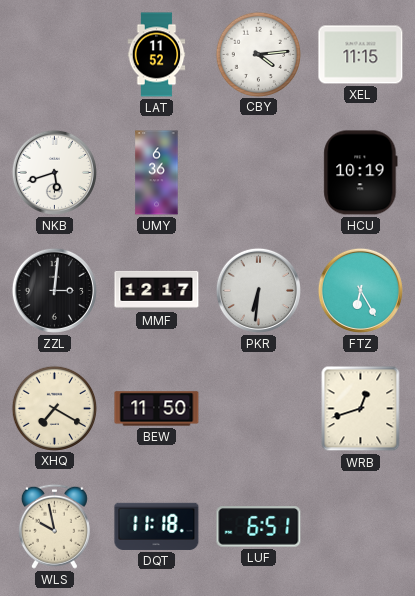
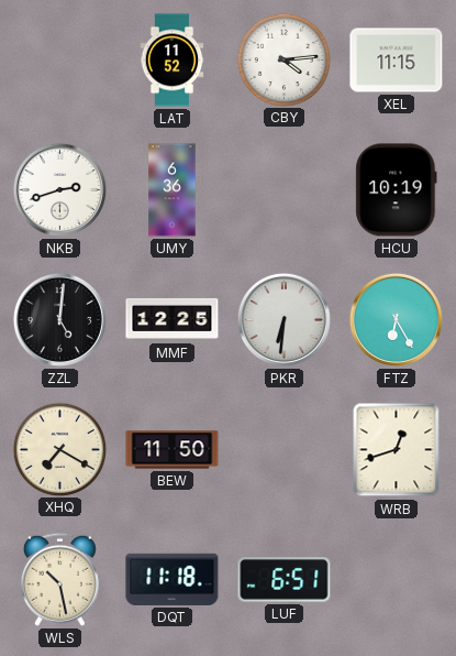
NKB: 5:42 -> 2:42 (59, 189)
ZZL: 3:01 -> 5:01 (59, 319)
MMF: 12:17 -> 12:25 (173, 319)
WLS: 9:58 -> 10:28 (59, 579)
